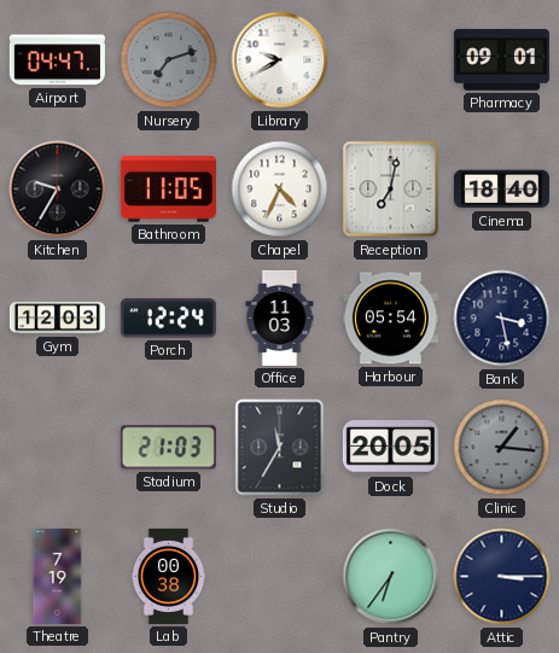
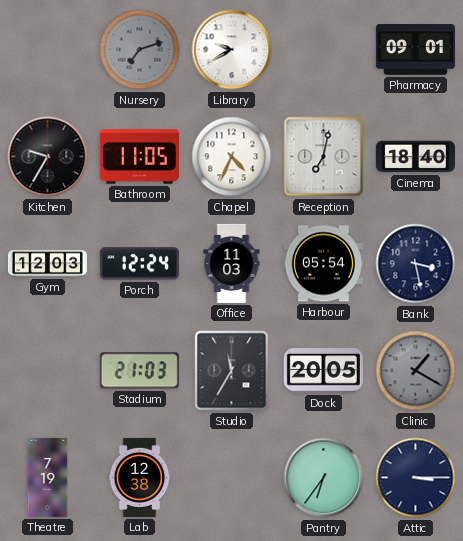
Airport: 04:47 -> none (57, 60)
Clinic: 1:16 -> 1:20 (416, 371)
Lab: 00:38 -> 12:38 (140, 477)
